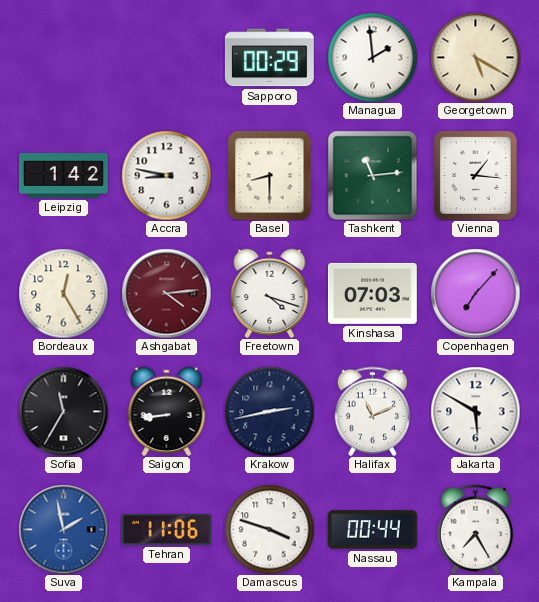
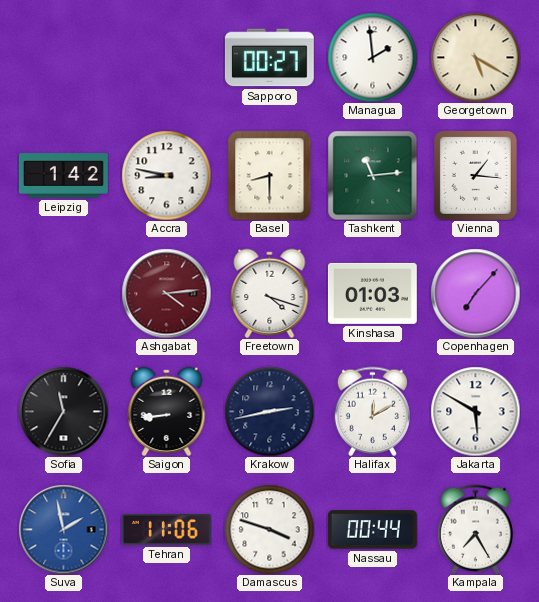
Sapporo: 00:29 -> 00:27 (269, 58)
Bordeaux: 12:25 -> none (63, 293)
Kinshasa: 07:03 -> 01:03 (372, 293)
Halifax: 11:11 -> 12:10 (372, 411)
